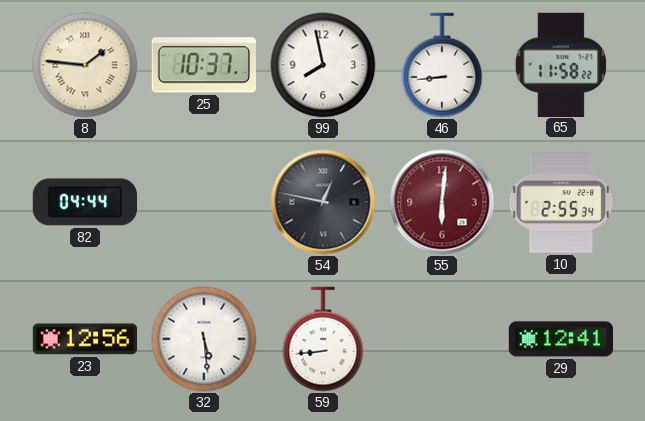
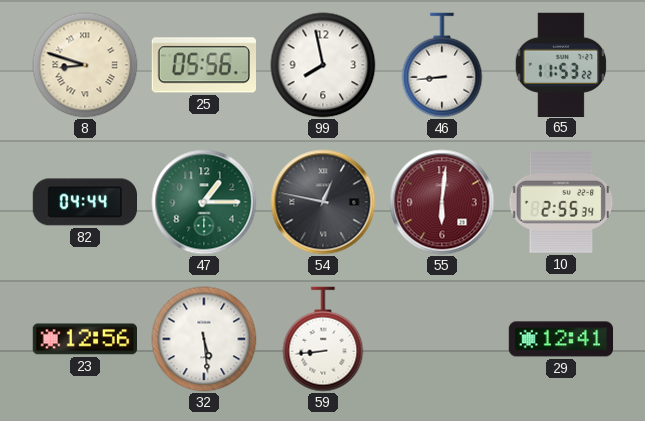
8: 1:46 -> 8:48 (85, 65)
25: 10:37 -> 05:56 (203, 65)
65: 11:58 -> 11:53 (561, 64)
47: none -> 1:15 (204, 202)
